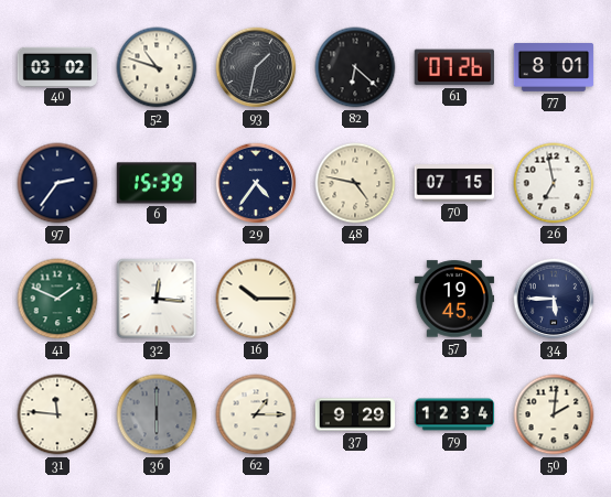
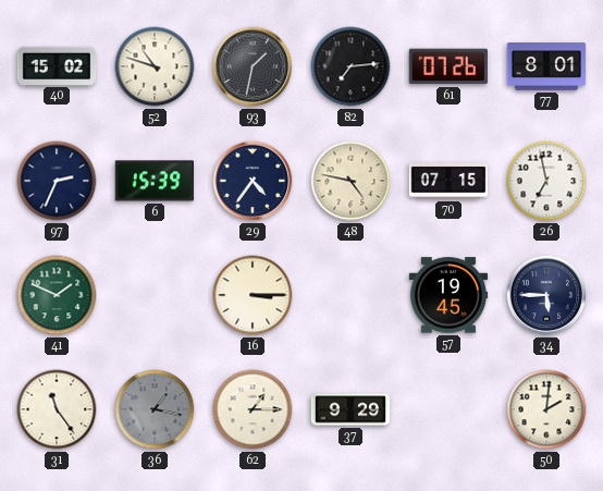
40: 03:02 -> 15:02 (57, 65)
82: 6:22 -> 7:14 (350, 66)
97: 2:36 -> 2:34 (57, 181)
32: 12:16 -> none (157, 299)
16: 10:15 -> 3:15 (253, 295)
31: 11:46 -> 11:24 (57, 409)
36: 6:00 -> 1:17 (155, 409)
79: 12:34 -> none (454, 414)
